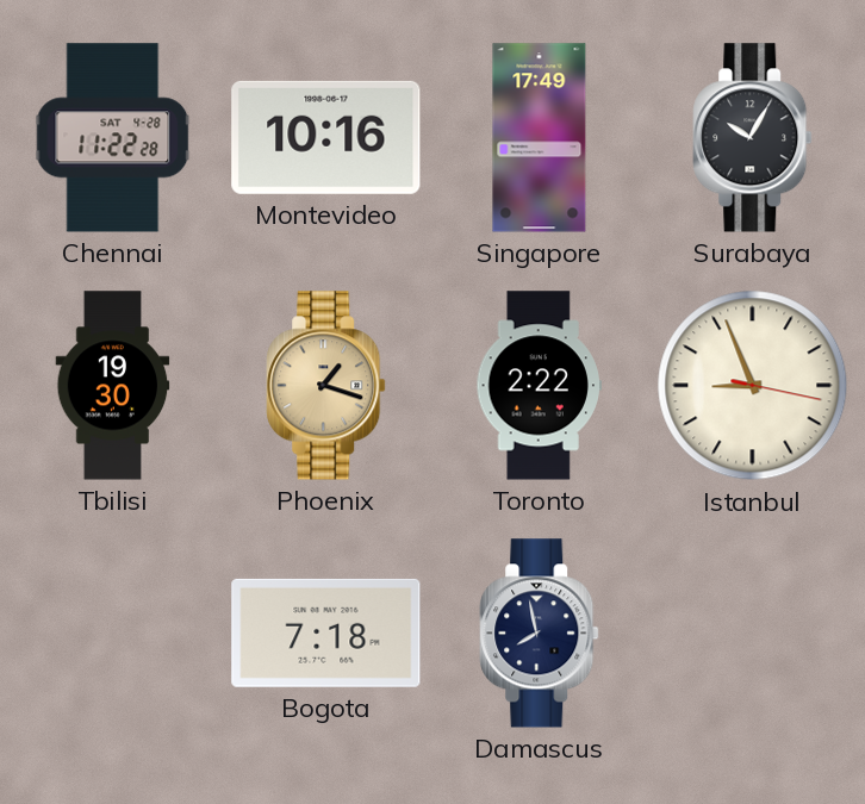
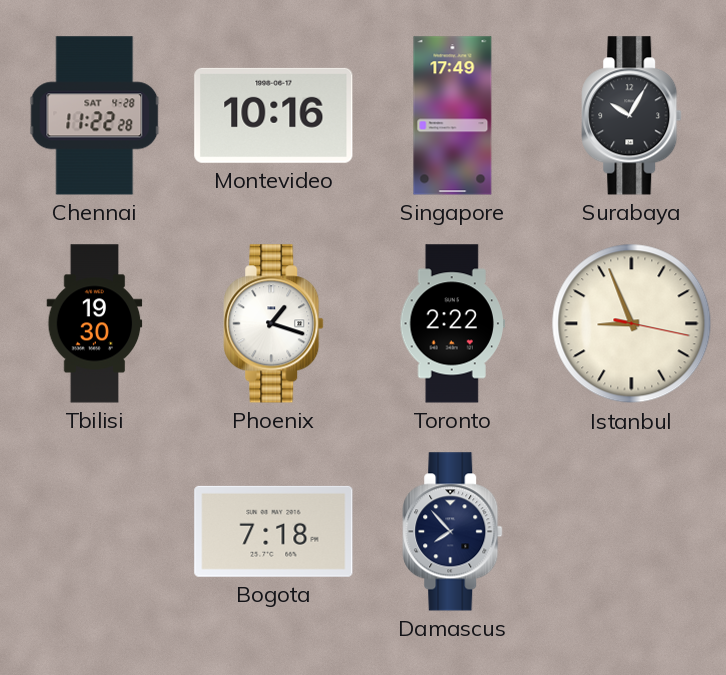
Phoenix dial: champagne -> white (274, 324)
Damascus: 7:58 -> 7:53 (453, 532)
